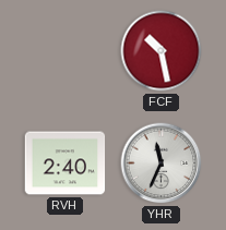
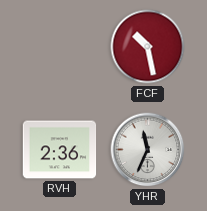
RVH: 2:40 -> 2:36 (60, 150)
